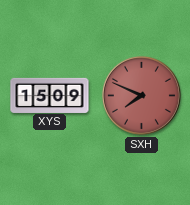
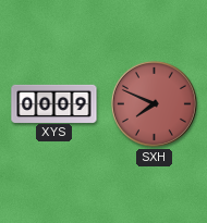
XYS: 15:09 -> 00:09 (54, 103)
